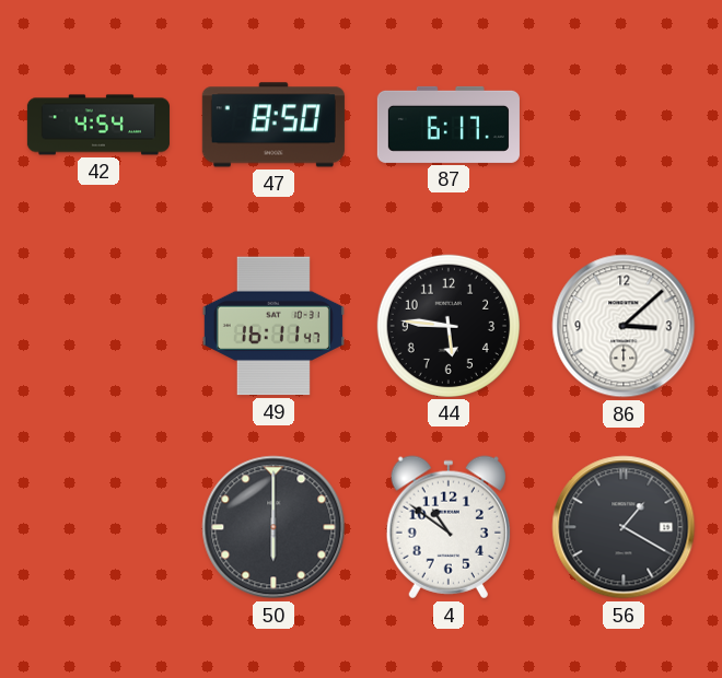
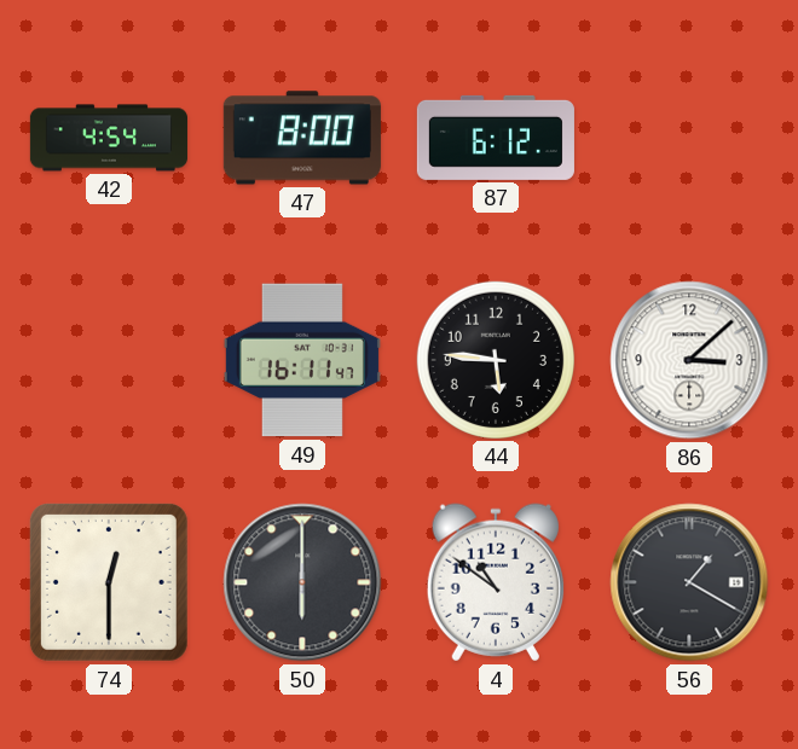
47: 8:50 -> 8:00 (302, 138)
87: 6:17 -> 6:12 (496, 138)
74: none -> 12:30 (109, 582)
